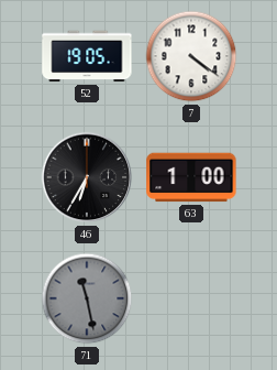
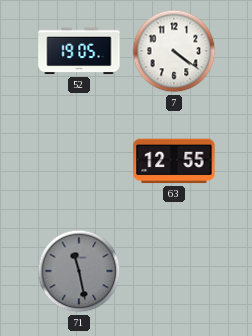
46: 6:35 -> none (87, 177)
63: 1:00 -> 12:55 (174, 161)
